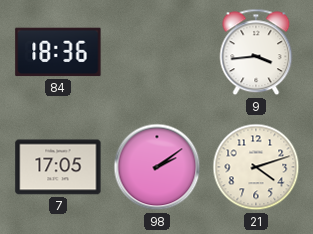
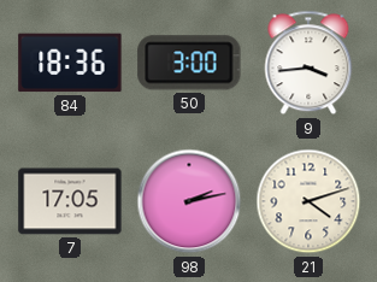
50: none -> 3:00 (189, 63)
98: 2:09 -> 2:13 (189, 201)
